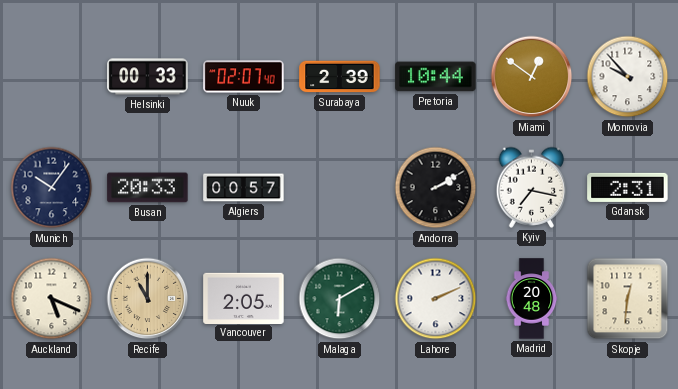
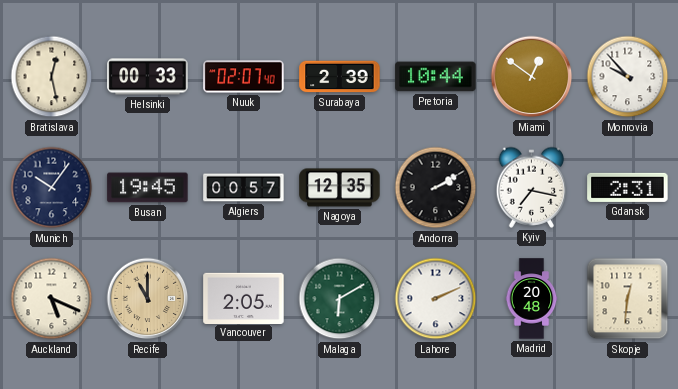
Bratislava: none -> 12:28 (52, 77)
Busan: 20:33 -> 19:45 (148, 188)
Nagoya: none -> 12:35 (340, 188)
